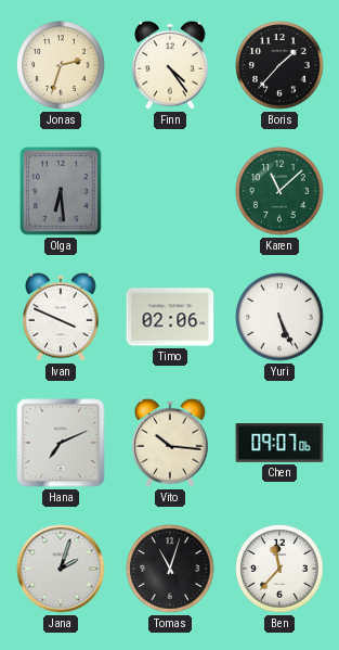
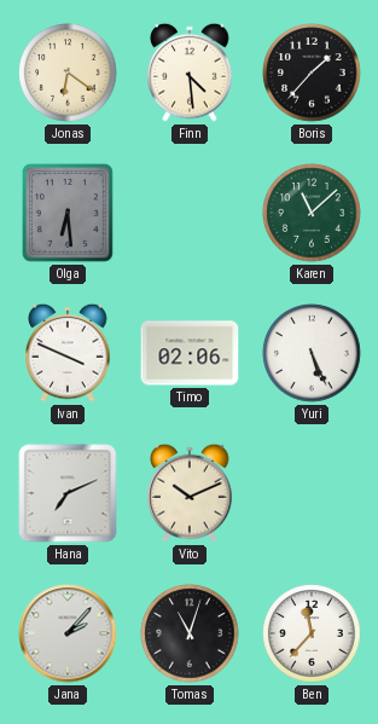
Jonas: 2:33 -> 6:21 (68, 73)
Finn: 4:24 -> 4:29 (190, 73)
Vito: 10:16 -> 10:11 (190, 493)
Chen: 09:07 -> none (279, 443)
Jana: 2:03 -> 2:07 (68, 633)
